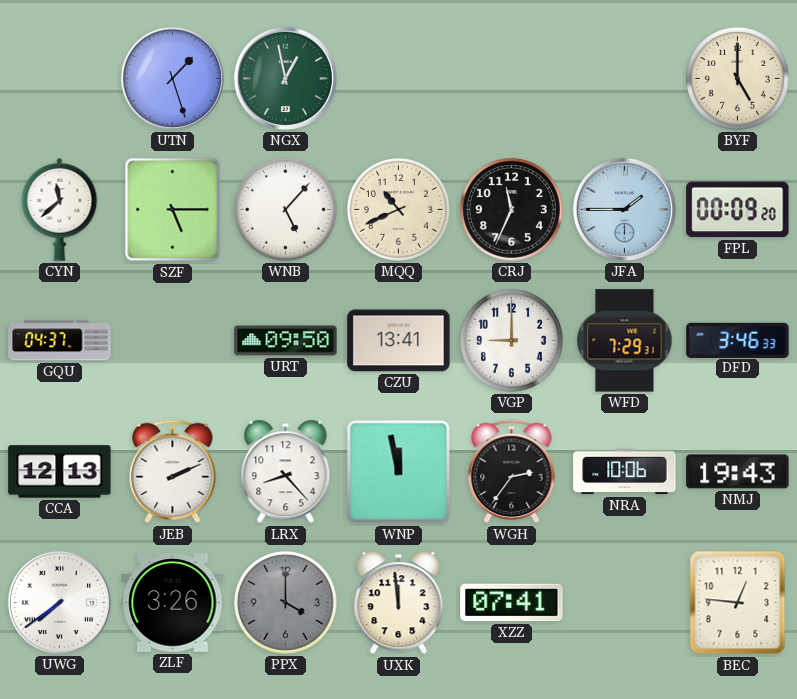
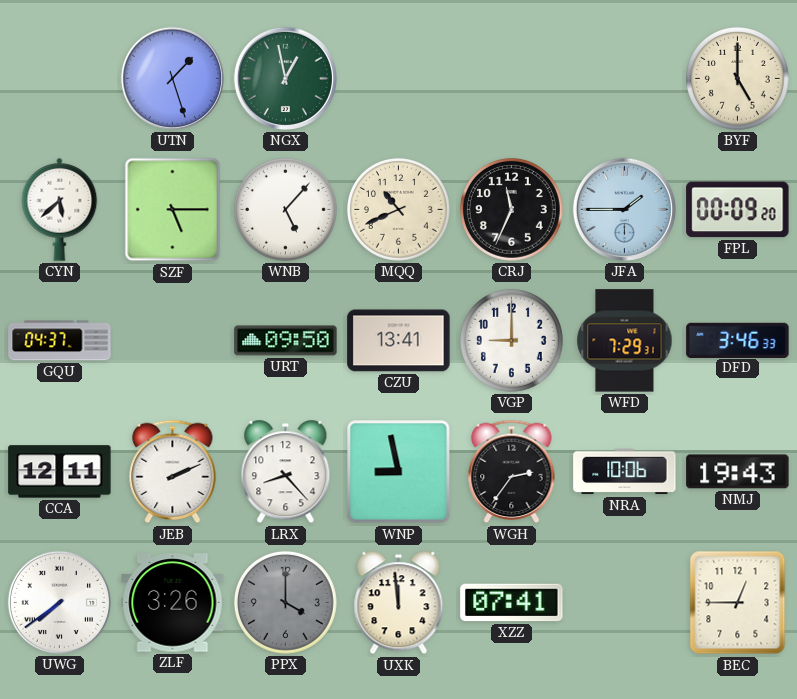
CYN: 11:38 -> 5:38 (60, 209)
CCA: 12:13 -> 12:11 (60, 472)
WNP: 11:58 -> 8:58 (399, 472)
BEC: 12:46 -> 12:45 (738, 603)
